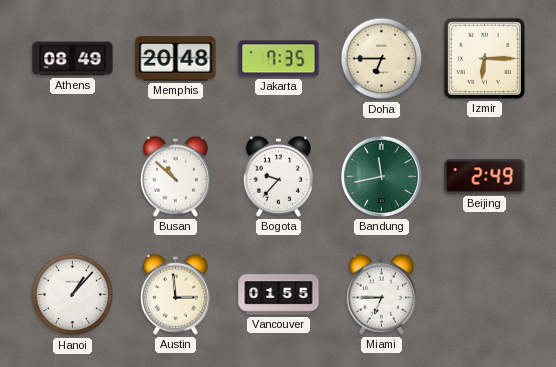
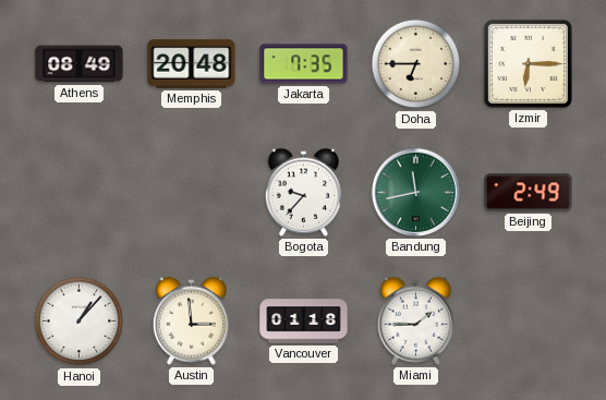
Busan: 10:52 -> none (175, 176)
Vancouver: 01:55 -> 01:18 (304, 322)
Miami: 6:45 -> 1:45 (415, 320)
